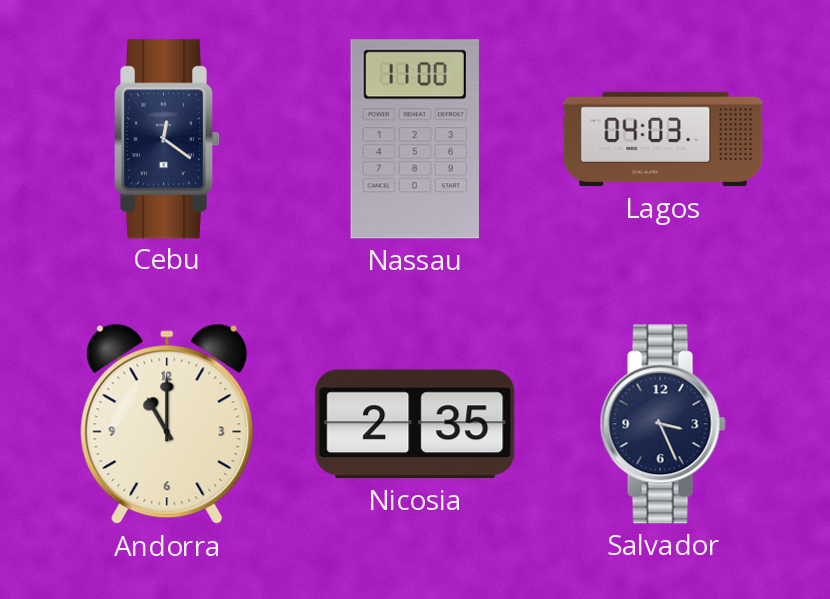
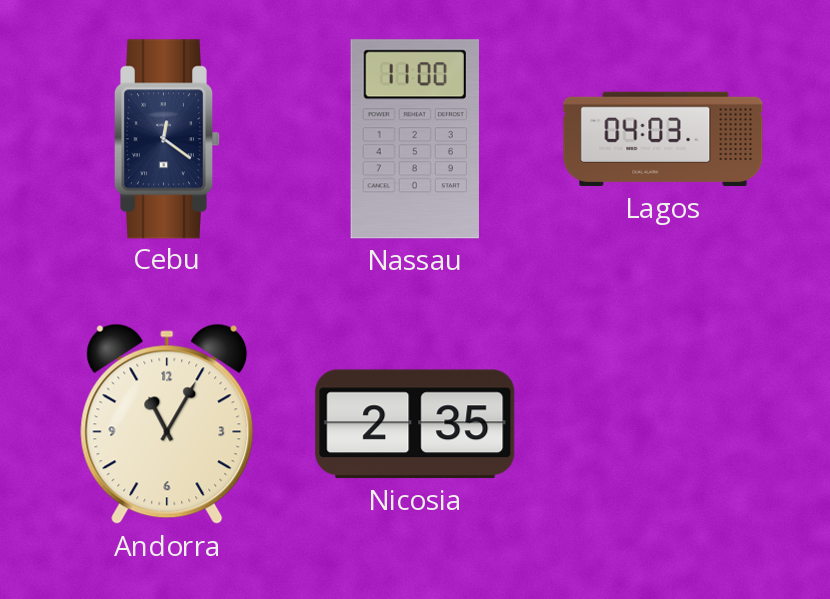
Andorra: 11:00 -> 11:05 (167, 424)
Salvador: 3:26 -> none (663, 424)
